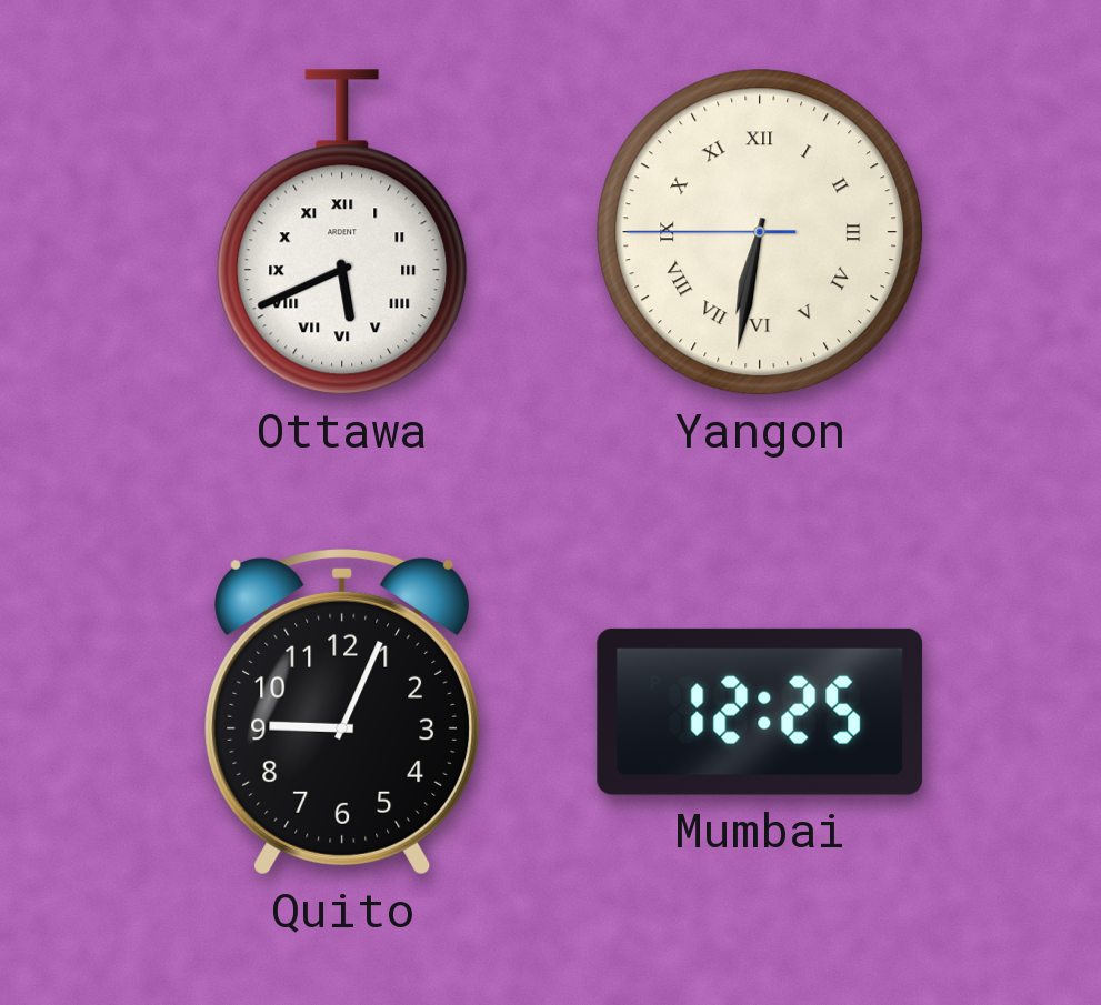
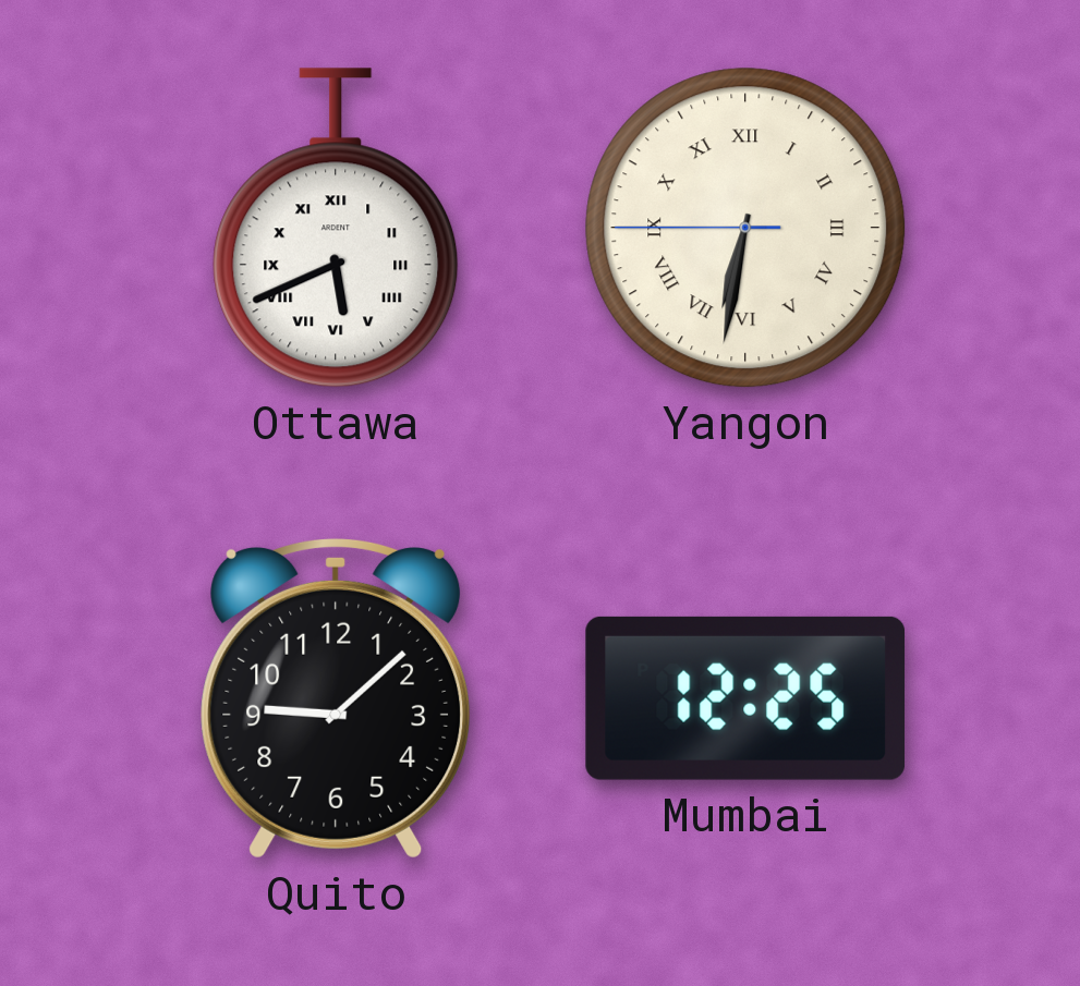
Quito: 9:04 -> 9:08 (336, 698)
